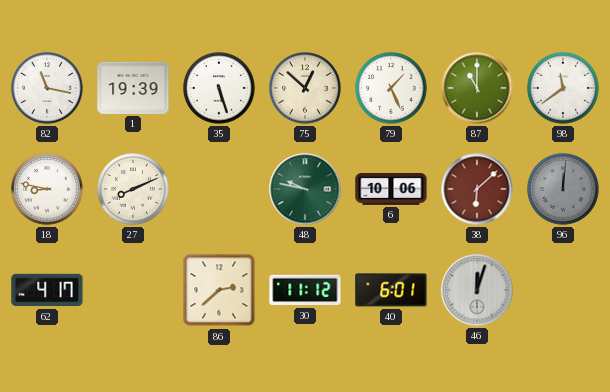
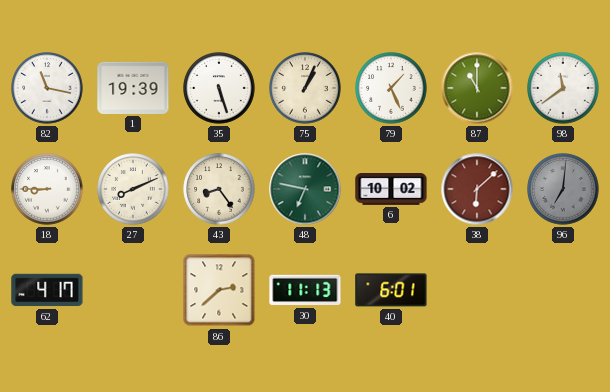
75: 12:52 -> 1:04 (305, 88)
18: 8:47 -> 8:45 (47, 189)
43: none -> 8:24 (219, 189)
48: 9:47 -> 6:47 (305, 189)
6: 10:06 -> 10:02 (391, 190)
96: 12:01 -> 7:01 (563, 189)
30: 11:12 -> 11:13 (305, 290)
46: 12:03 -> none (477, 290)
